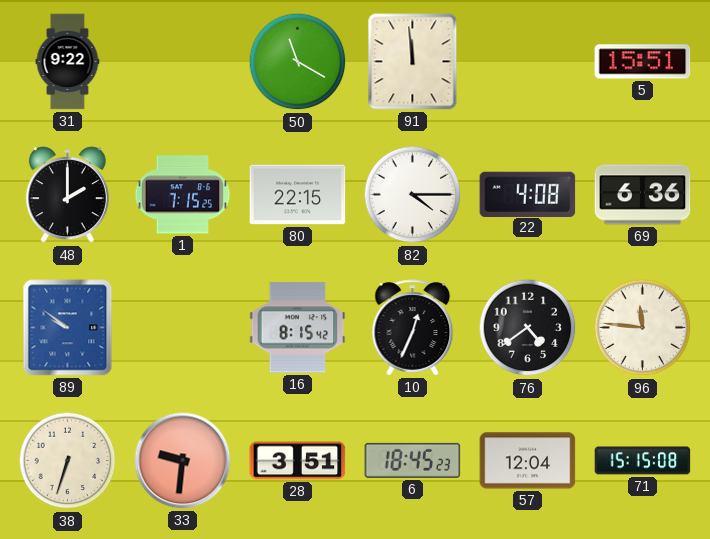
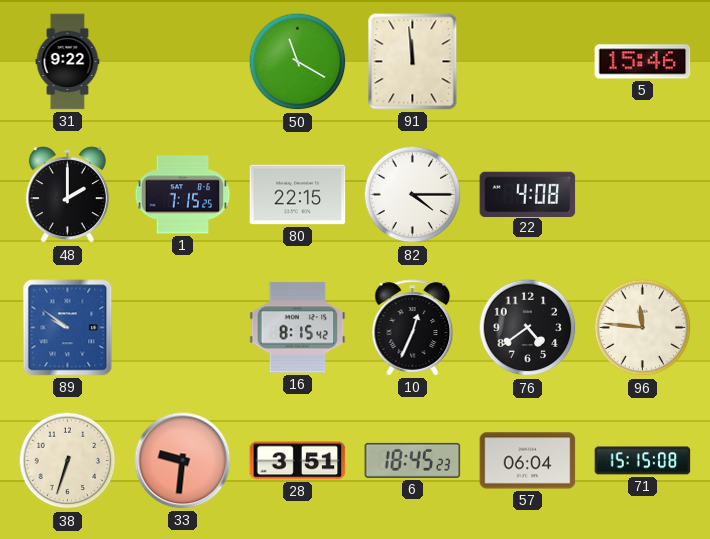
5: 15:51 -> 15:46 (643, 62)
69: 6:36 -> none (643, 195)
57: 12:04 -> 06:04 (528, 461)
